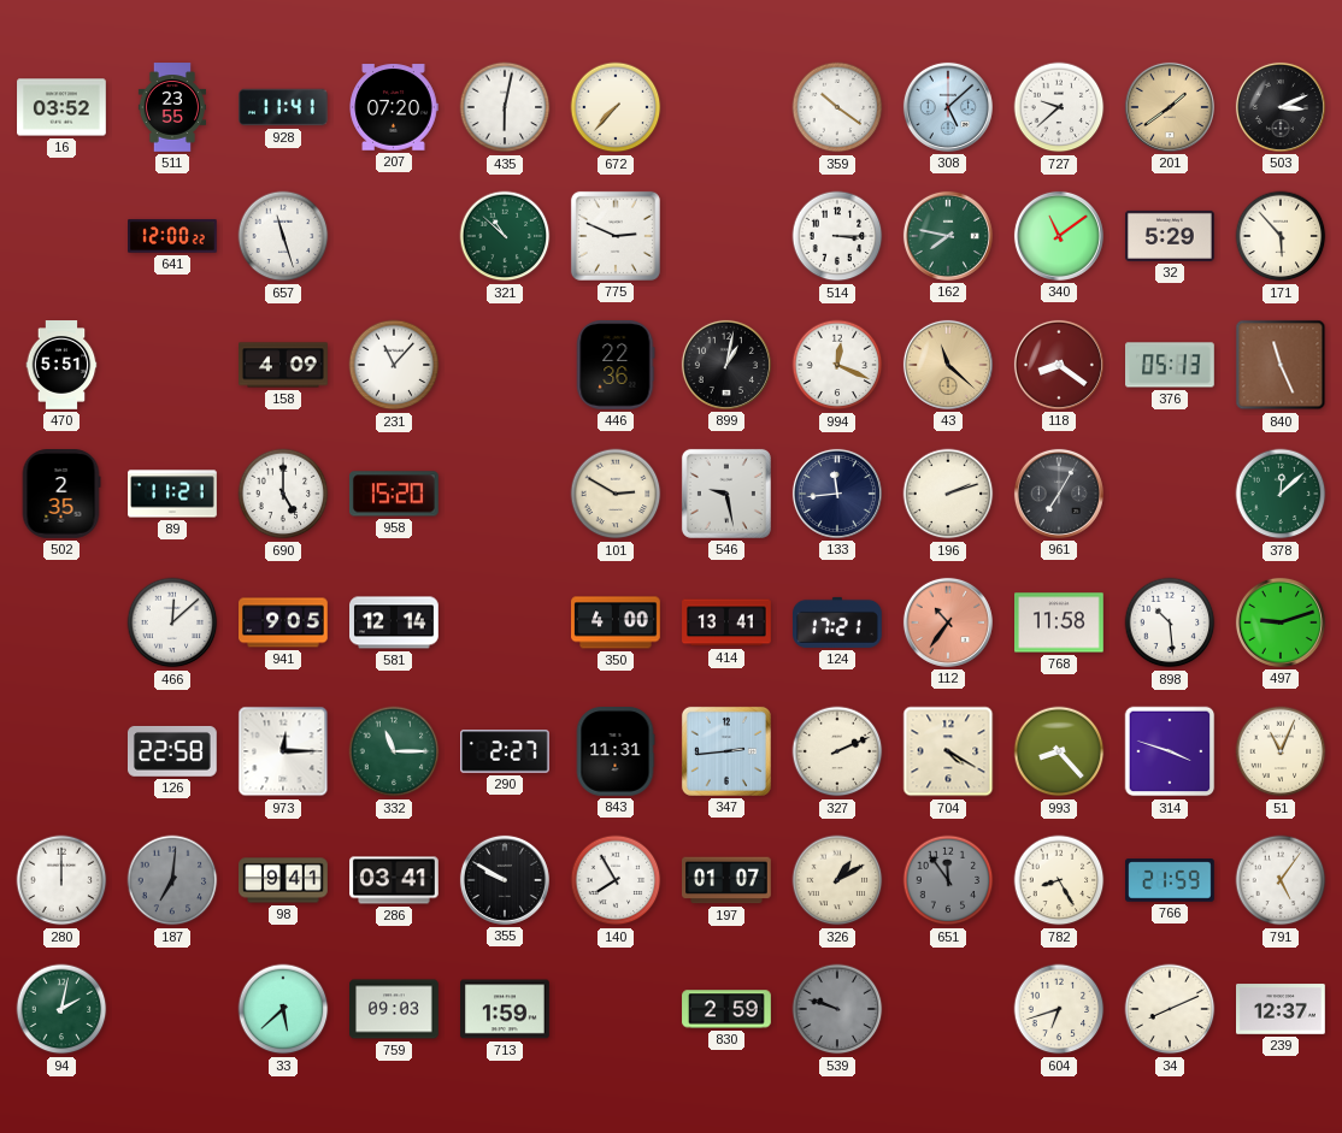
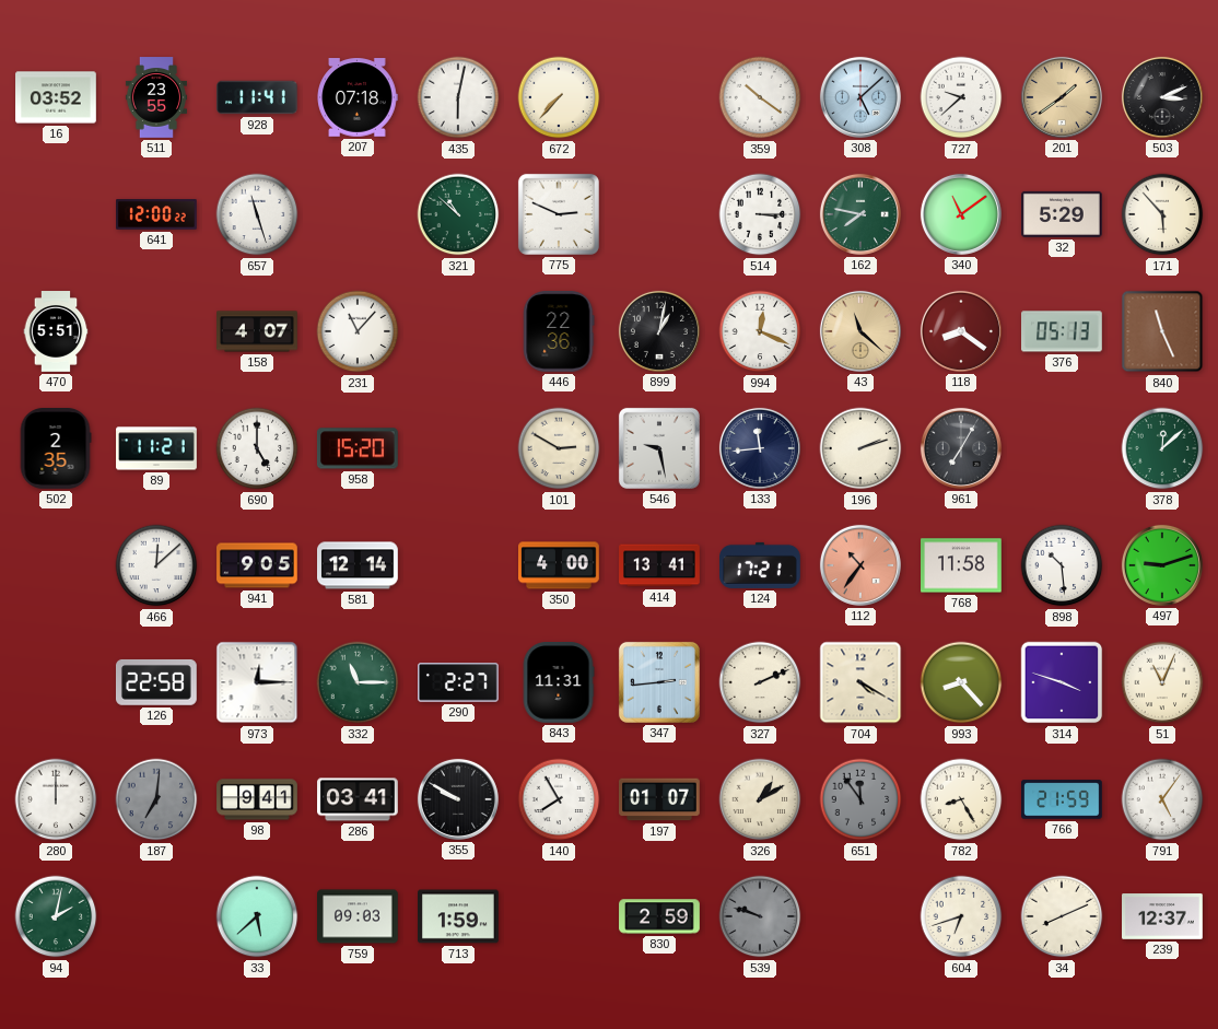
207: 07:20 -> 07:18 (358, 97)
158: 4:09 -> 4:07 (257, 331)
